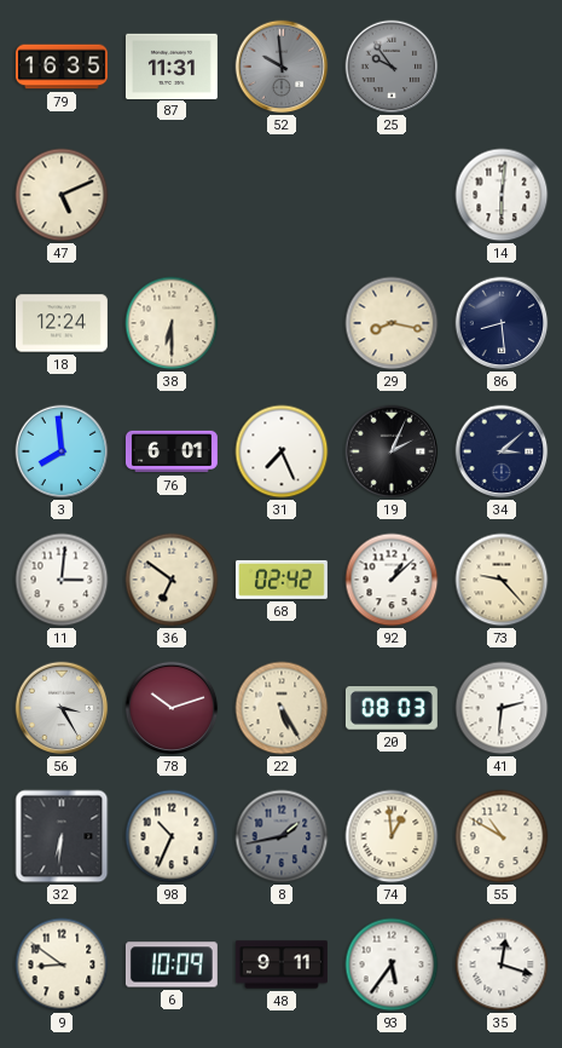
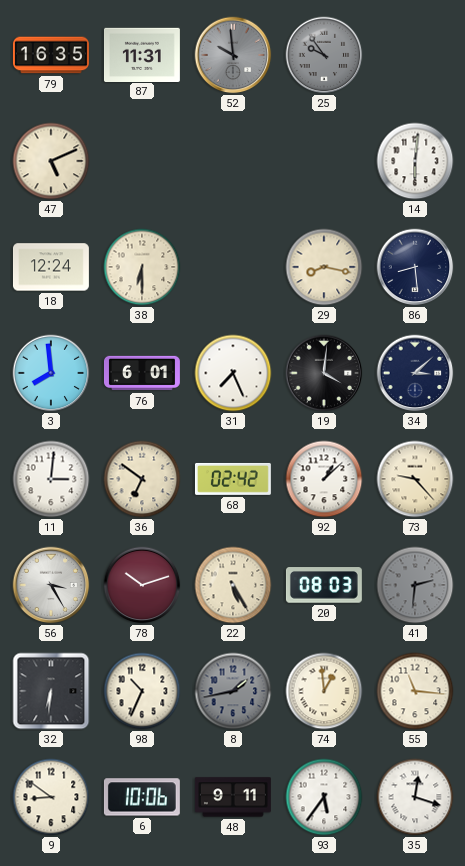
19: 2:04 -> 4:01 (324, 373)
41 dial: white -> grey (415, 585)
55: 10:50 -> 11:16 (415, 691)
6: 10:09 -> 10:06 (142, 797)
